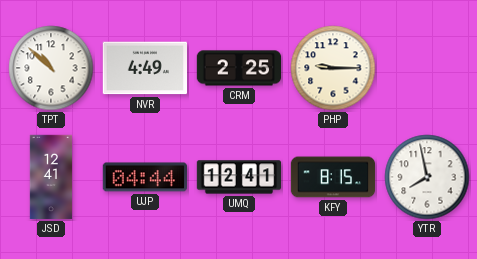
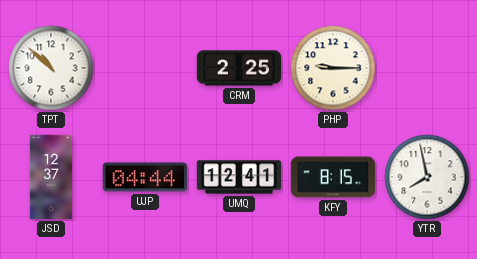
NVR: 4:49 -> none (145, 68)
JSD: 12:41 -> 12:37 (51, 177)
